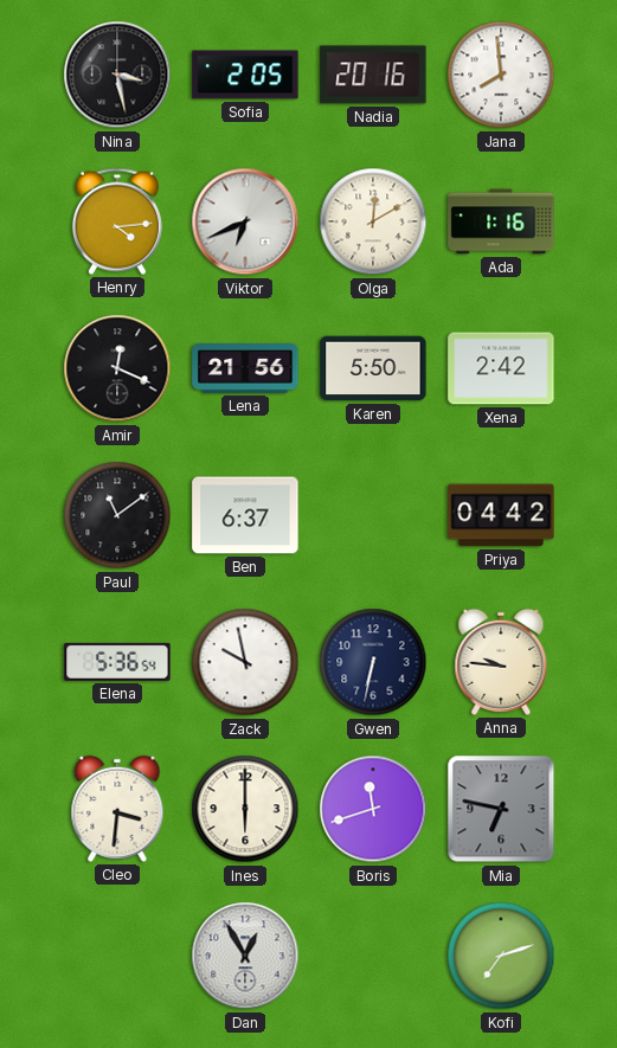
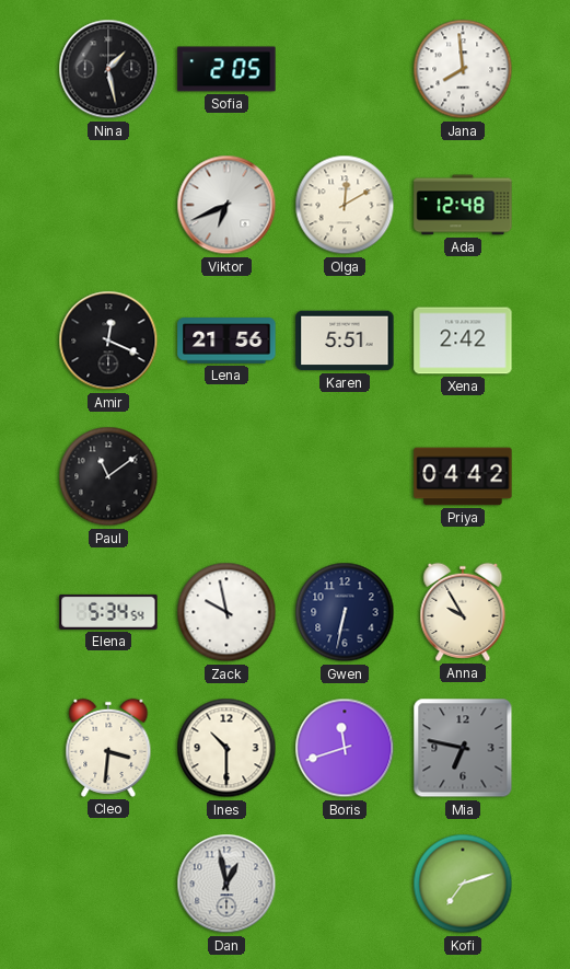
Nina: 3:28 -> 1:28 (108, 69)
Nadia: 20:16 -> none (373, 75)
Henry: 4:14 -> none (117, 221)
Ada: 1:16 -> 12:48 (463, 205)
Karen: 5:50 -> 5:51 (345, 341)
Ben: 6:37 -> none (245, 515)
Elena: 5:36 -> 5:34 (108, 612)
Anna: 9:46 -> 9:55 (463, 612)
Ines: 6:00 -> 10:30 (226, 748)
Dan: 12:55 -> 12:58 (226, 884)
